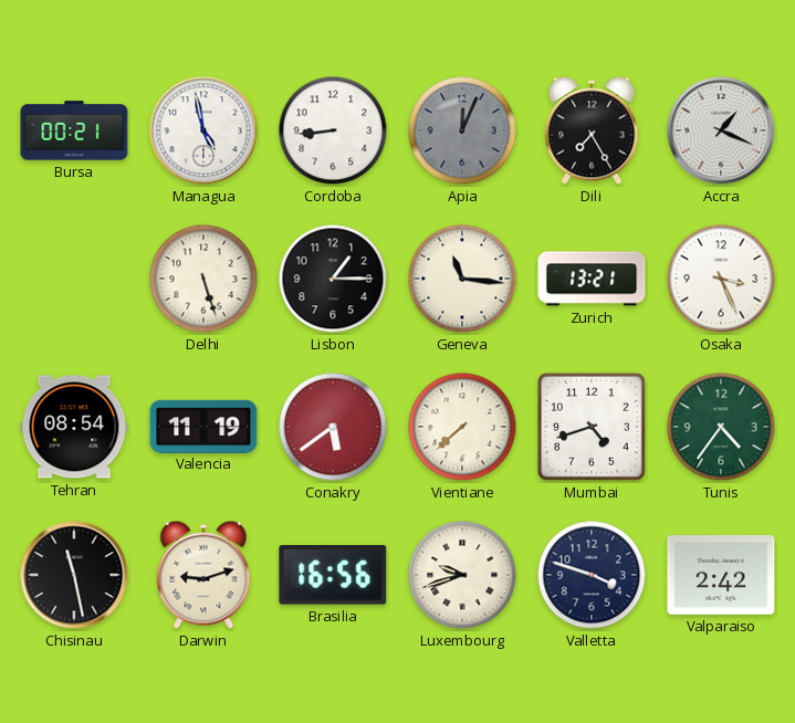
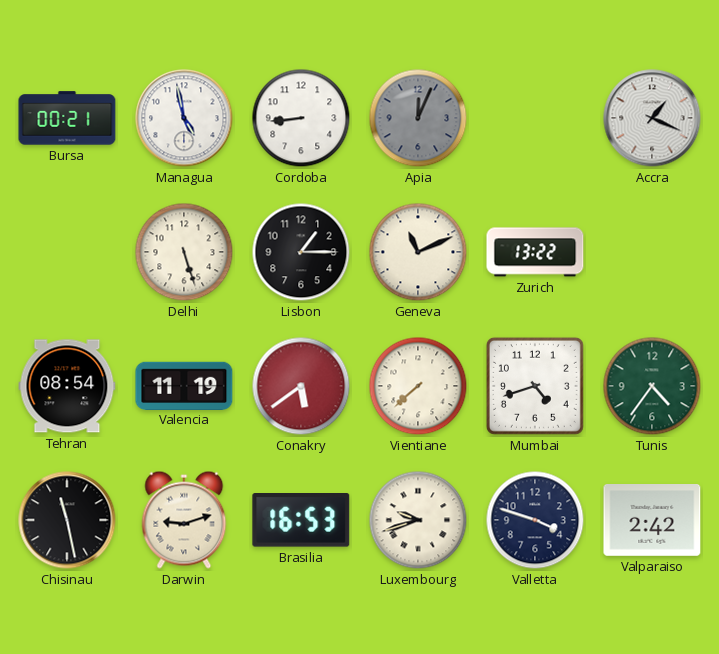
Dili: 7:25 -> none (592, 130)
Geneva: 11:16 -> 11:11 (418, 252)
Zurich: 13:21 -> 13:22 (535, 252)
Osaka: 3:26 -> none (721, 279)
Brasilia: 16:56 -> 16:53 (301, 521)
